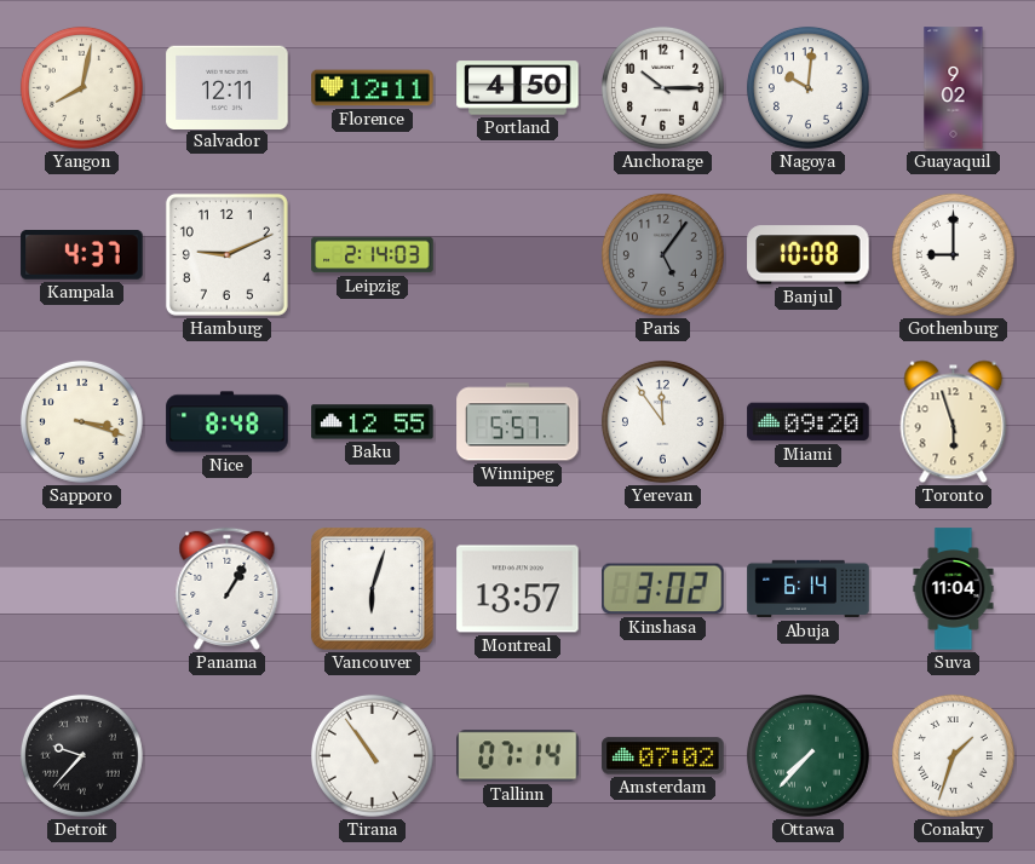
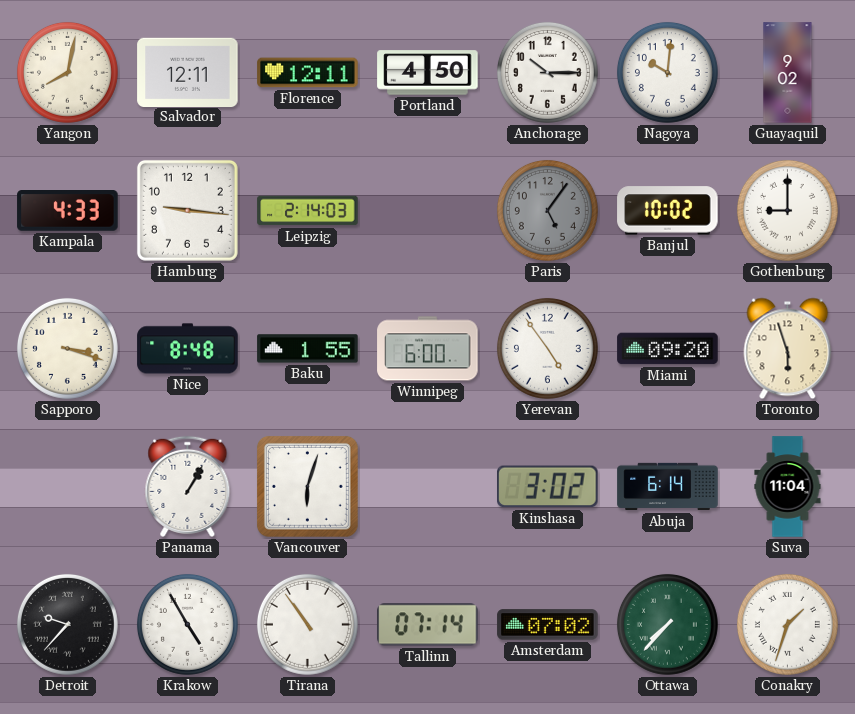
Kampala: 4:37 -> 4:33 (68, 211)
Hamburg: 9:11 -> 9:16 (187, 210)
Banjul: 10:08 -> 10:02 (668, 211)
Baku: 12:55 -> 1:55 (308, 349)
Winnipeg: 5:57 -> 6:00 (428, 349)
Yerevan: 11:54 -> 4:54 (547, 348)
Montreal: 13:57 -> none (518, 589)
Krakow: none -> 4:55 (187, 624)
